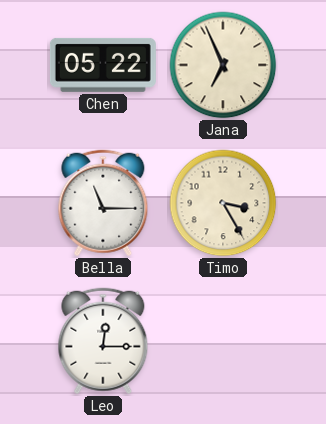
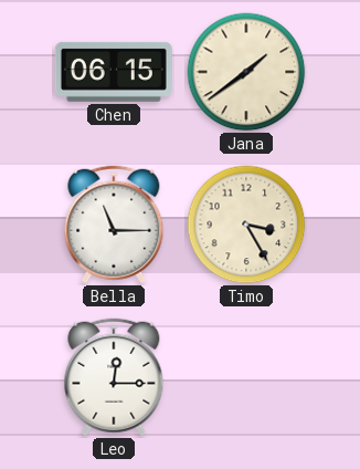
Chen: 05:22 -> 06:15 (114, 72)
Jana: 6:56 -> 1:39 (246, 72)
